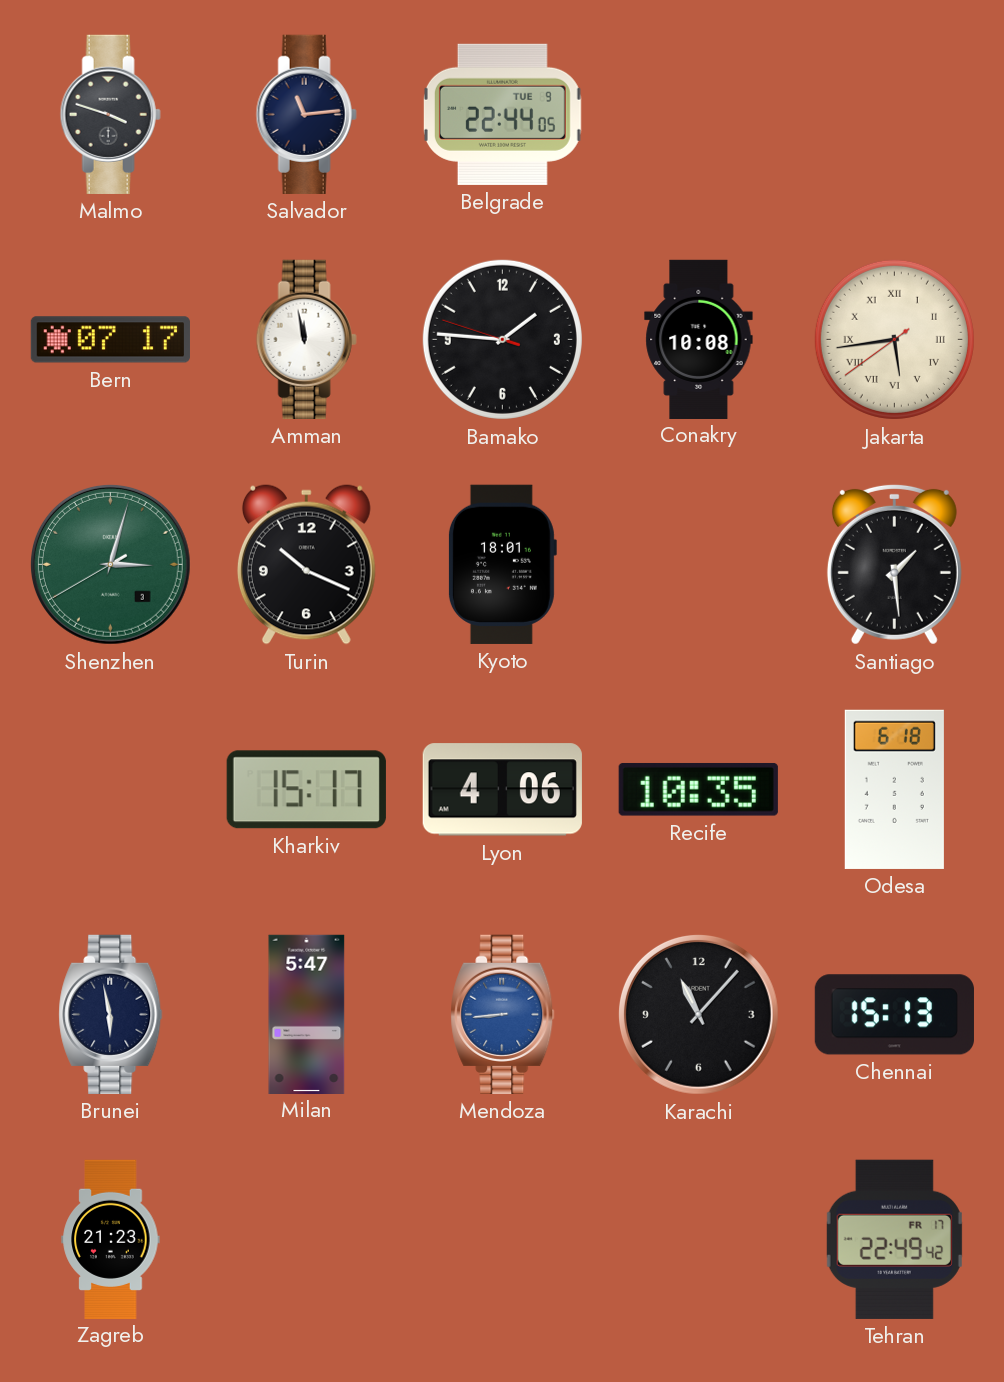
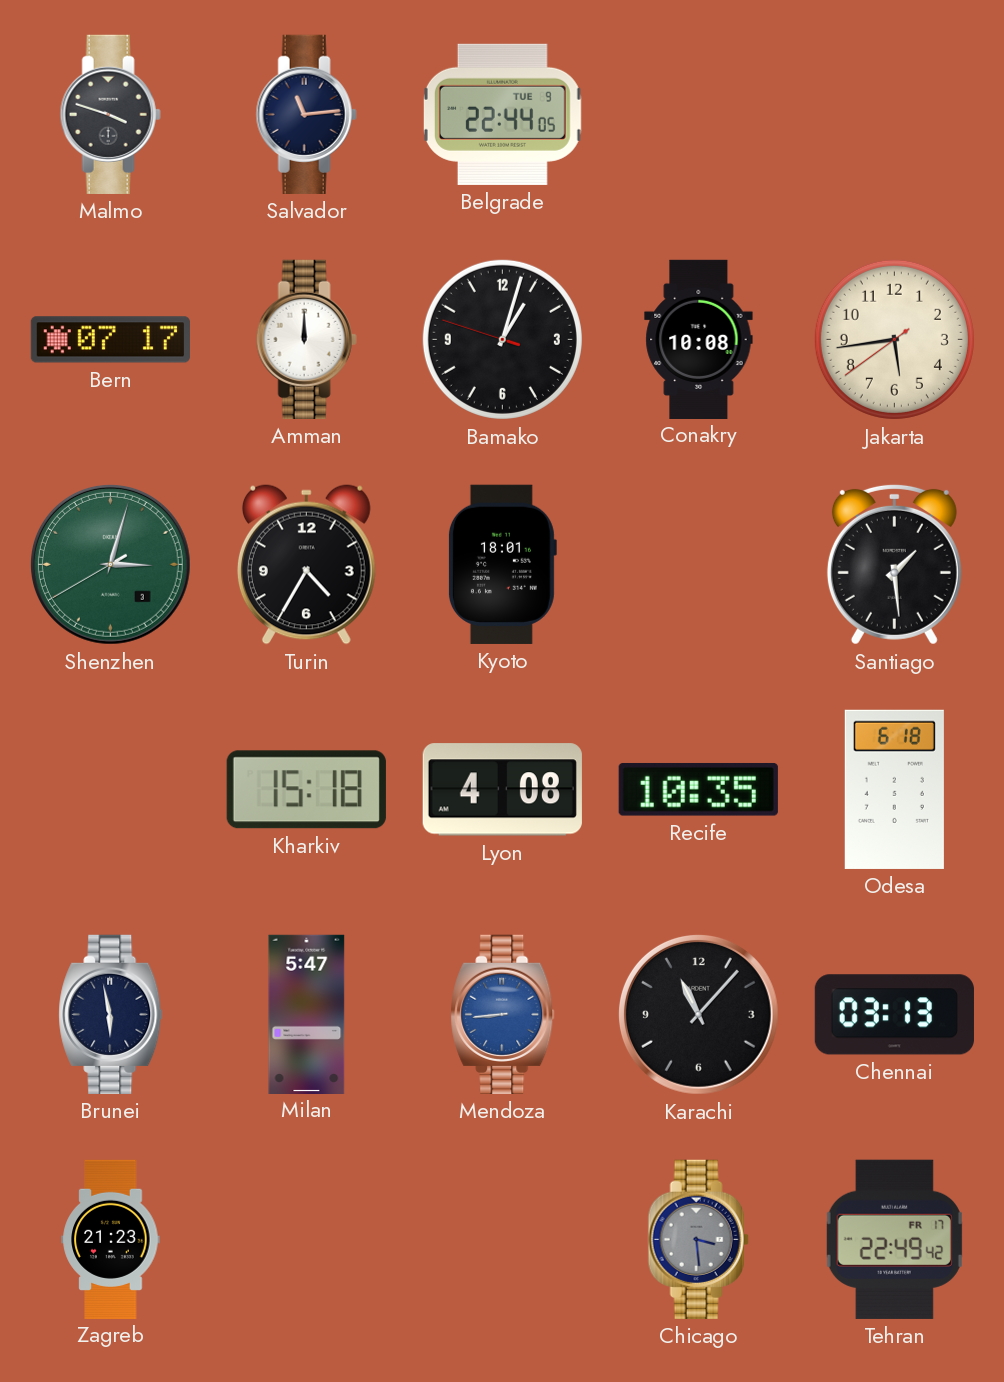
Amman: 11:58 -> 12:00 (306, 339)
Bamako: 1:45 -> 1:02 (502, 339)
Jakarta numerals: Roman -> Arabic (894, 339)
Turin: 10:19 -> 4:35 (306, 565)
Kharkiv: 15:17 -> 15:18 (306, 790)
Lyon: 4:06 -> 4:08 (502, 790)
Chennai: 15:13 -> 03:13 (894, 1015)
Chicago: none -> 3:29 (698, 1239)
